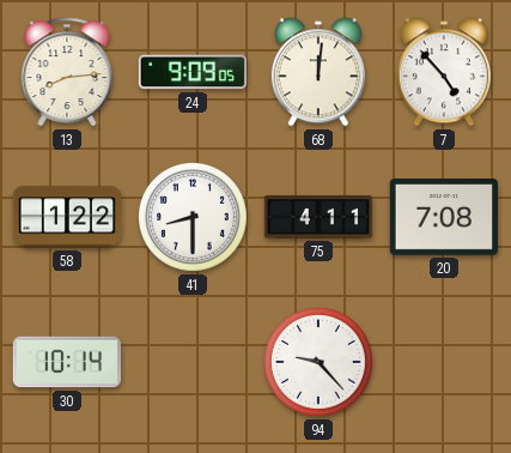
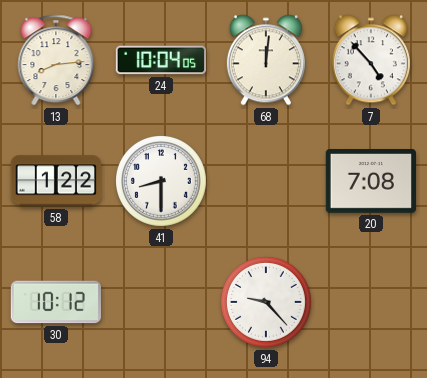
24: 9:09 -> 10:04 (160, 60)
75: 4:11 -> none (318, 218)
30: 10:14 -> 10:12 (55, 302)
